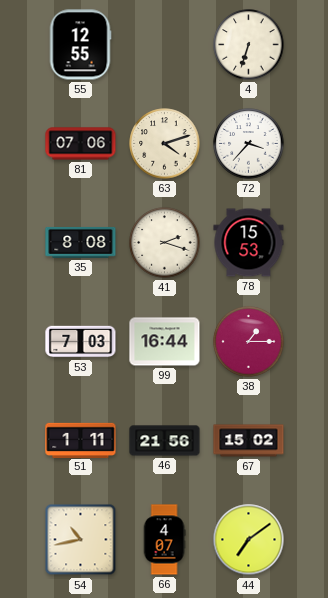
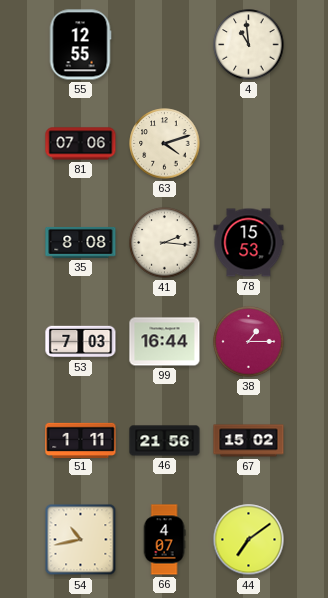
4: 6:33 -> 10:59 (249, 45)
72: 3:37 -> none (249, 144)
41: 2:18 -> 2:16 (165, 243)
